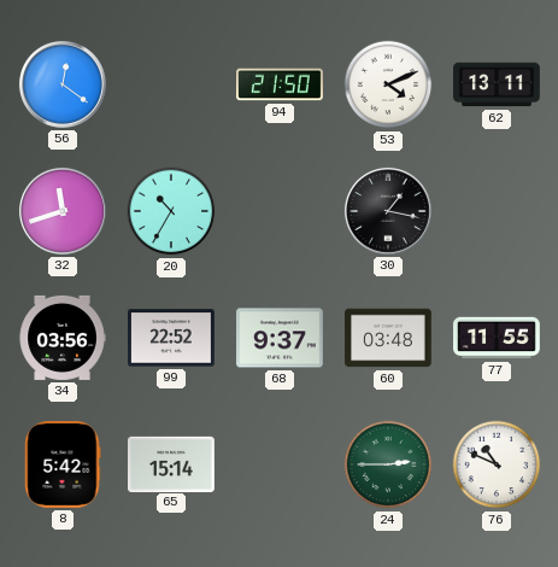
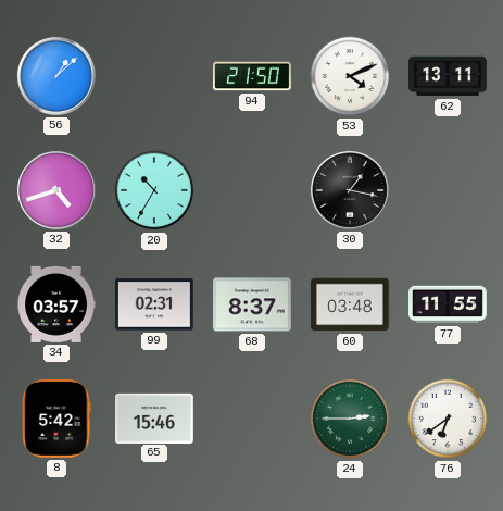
56: 12:21 -> 1:08 (56, 76)
32: 11:42 -> 4:42 (56, 190)
34: 03:56 -> 03:57 (56, 304)
99: 22:52 -> 02:31 (155, 304)
68: 9:37 -> 8:37 (253, 304)
65: 15:14 -> 15:46 (155, 417)
76: 10:49 -> 6:39 (448, 419)
